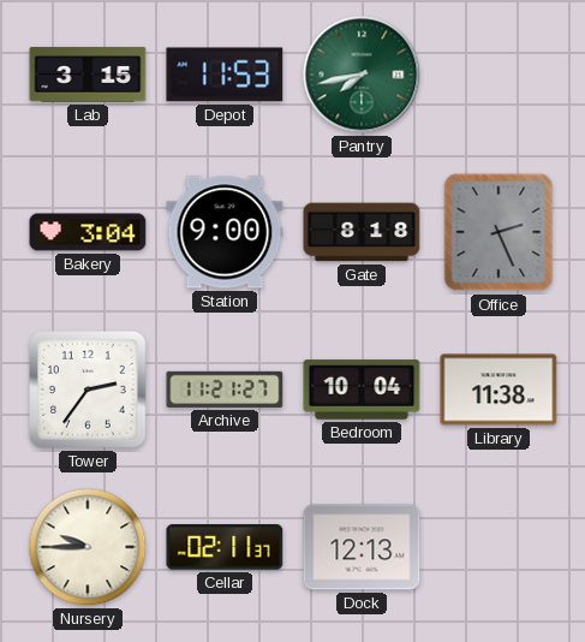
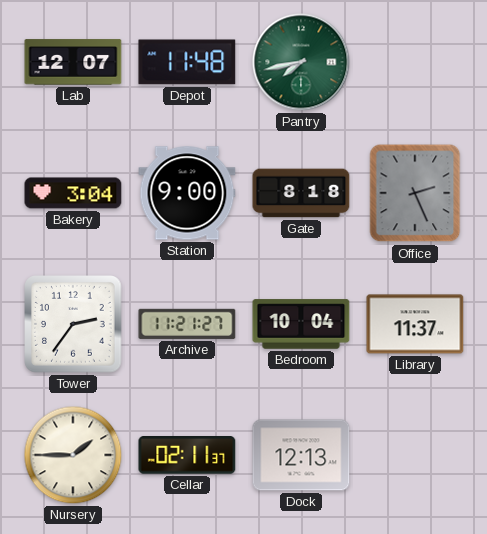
Lab: 3:15 -> 12:07 (73, 62)
Depot: 11:53 -> 11:48 (187, 62)
Library: 11:38 -> 11:37 (415, 324)
Nursery: 9:45 -> 1:45 (73, 455)
